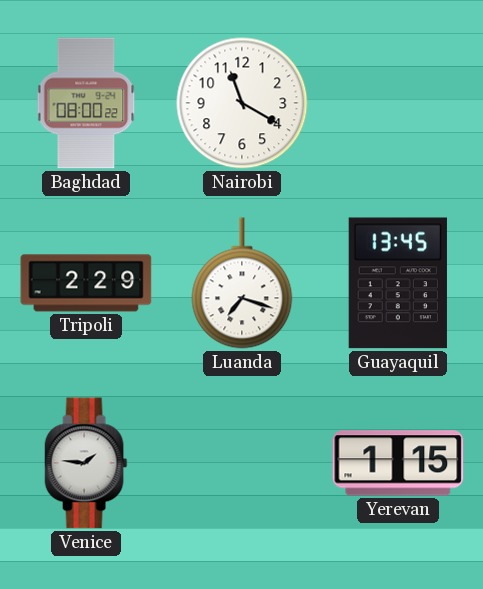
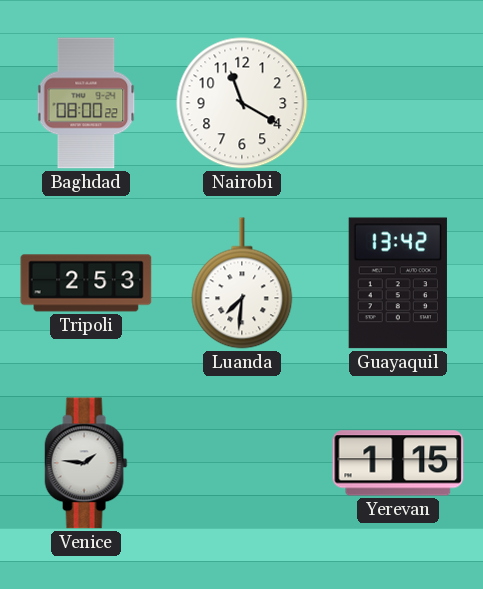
Tripoli: 2:29 -> 2:53 (86, 283)
Luanda: 7:18 -> 7:31 (242, 283)
Guayaquil: 13:45 -> 13:42 (398, 283)
